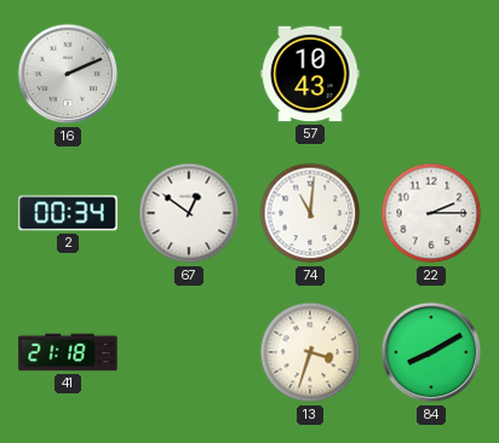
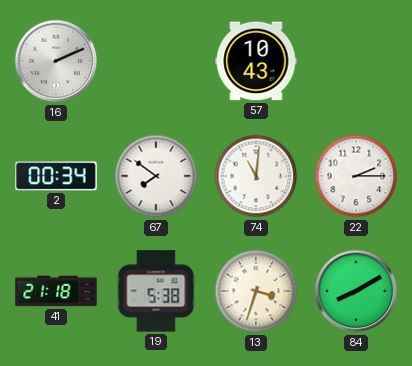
67: 12:51 -> 7:51 (156, 176)
19: none -> 5:38 (156, 291)
